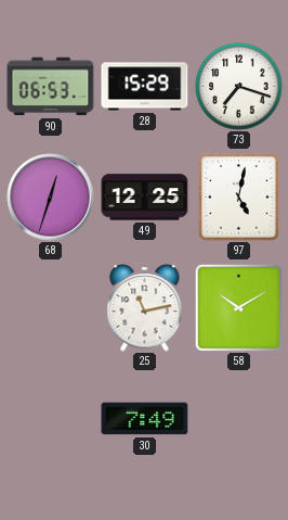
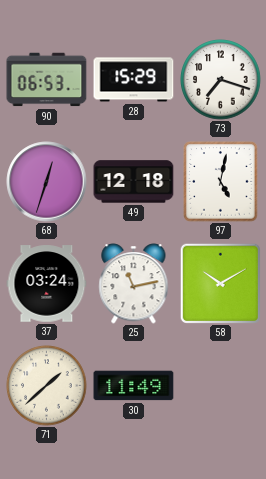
49: 12:25 -> 12:18 (134, 182)
37: none -> 03:24 (47, 284)
71: none -> 1:38 (47, 386)
30: 7:49 -> 11:49 (134, 386)
